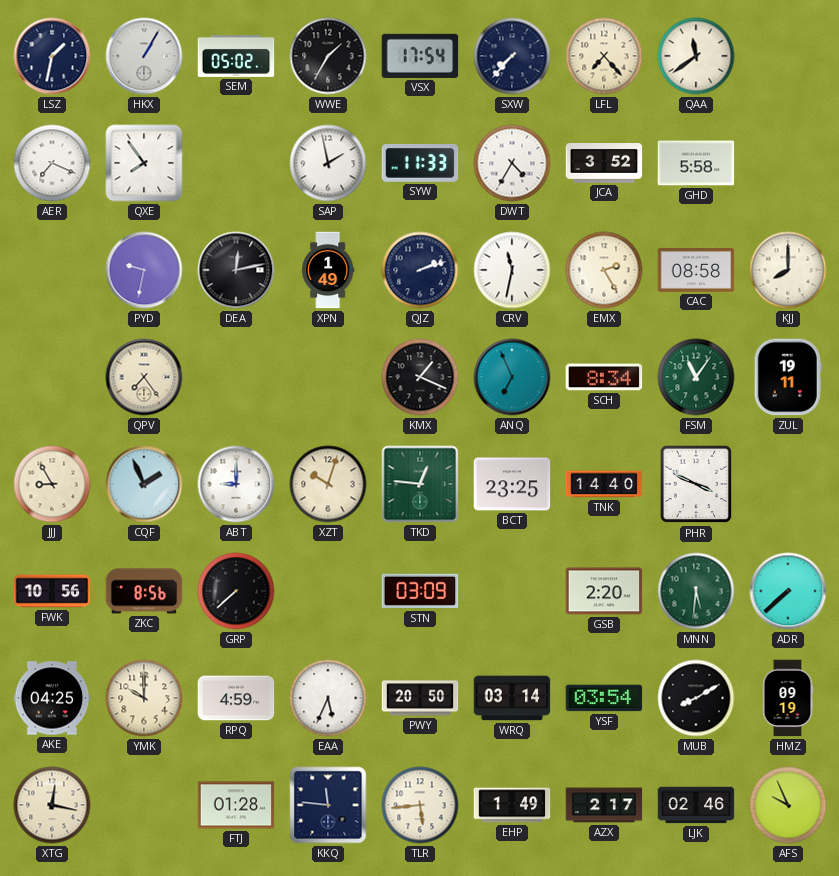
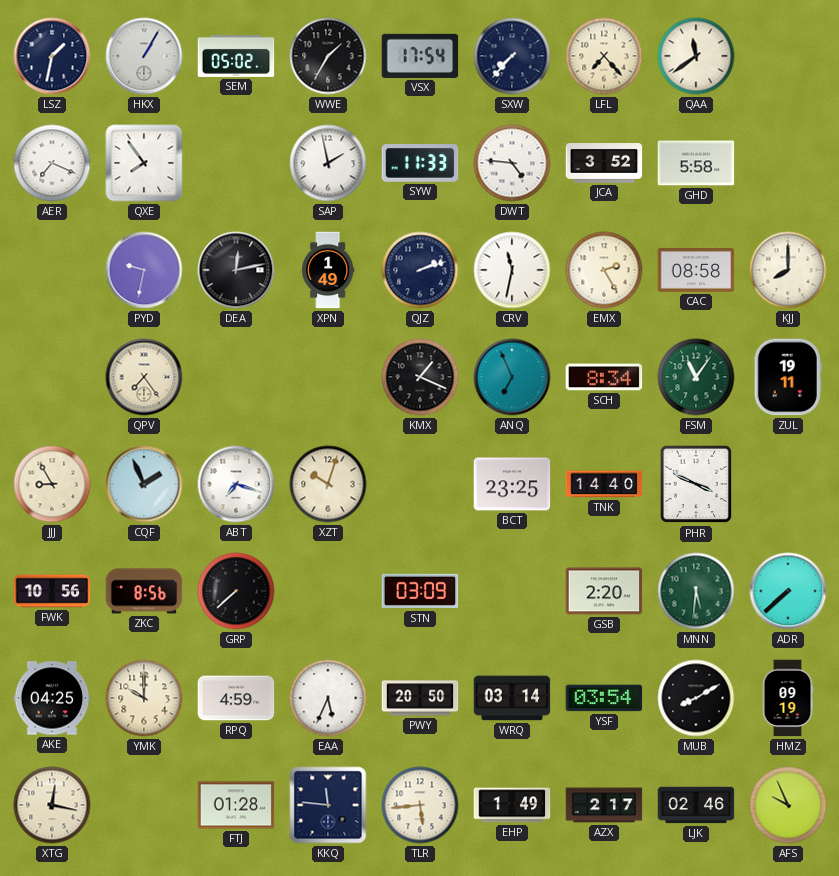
DWT: 4:35 -> 4:46 (512, 163)
ABT: 9:00 -> 7:18 (236, 484)
TKD: 12:46 -> none (420, 484)
